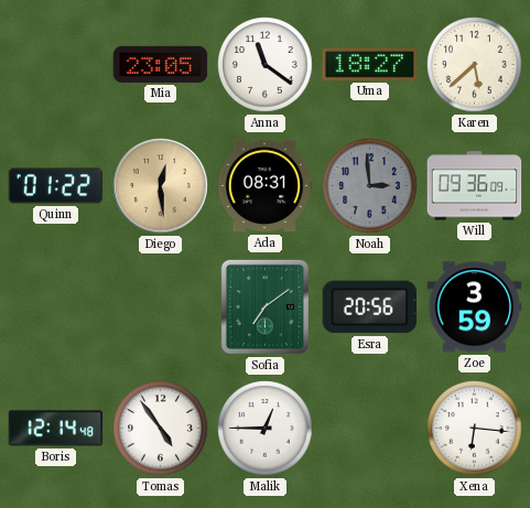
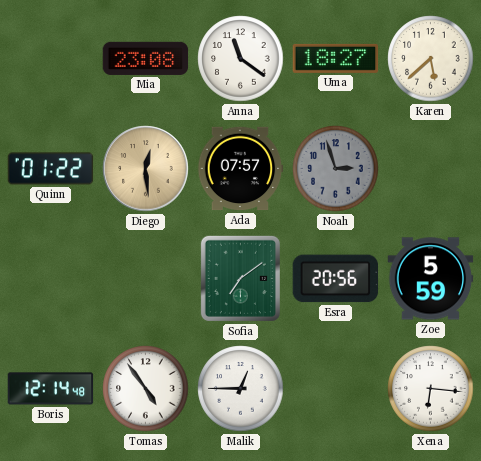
Mia: 23:05 -> 23:08 (146, 58)
Ada: 08:31 -> 07:57 (240, 169)
Noah: 2:59 -> 2:57 (336, 169)
Will: 09:36 -> none (475, 186)
Zoe: 3:59 -> 5:59 (431, 279)
